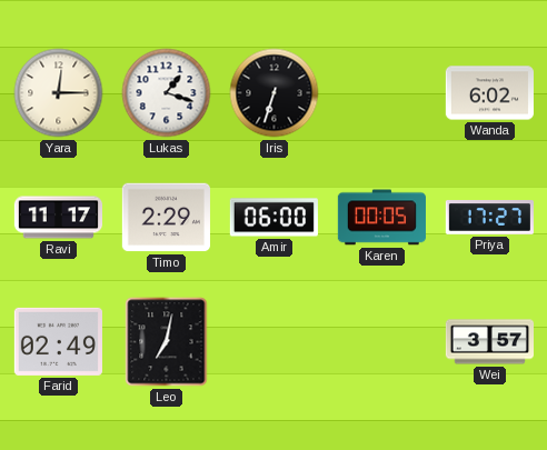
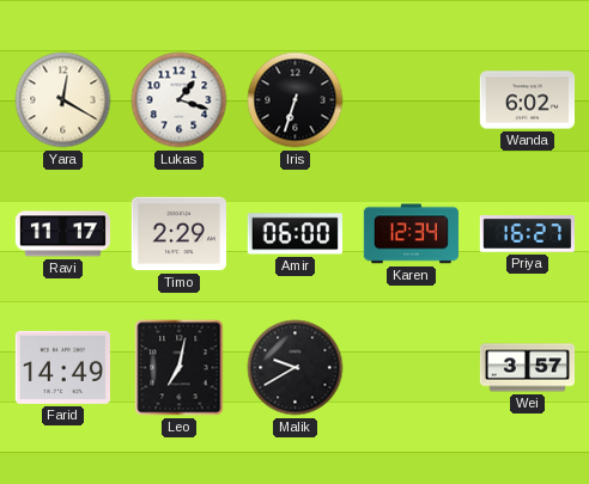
Yara: 12:15 -> 12:20 (63, 100)
Karen: 00:05 -> 12:34 (411, 234)
Priya: 17:27 -> 16:27 (527, 234)
Farid: 02:49 -> 14:49 (62, 367)
Malik: none -> 9:40 (296, 368)
